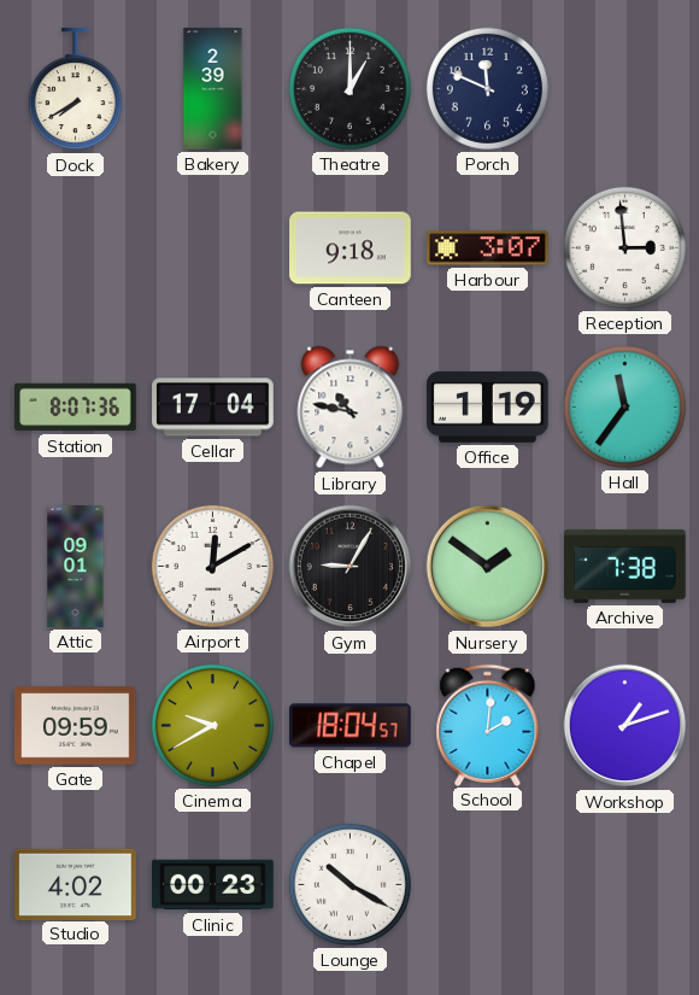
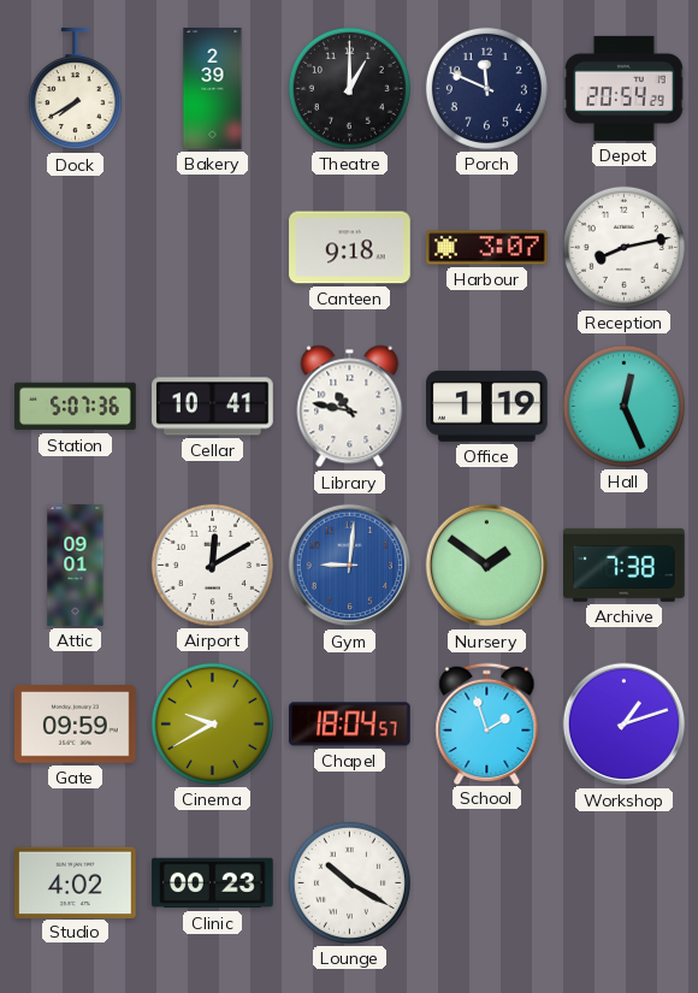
Depot: none -> 20:54 (625, 88)
Reception: 2:59 -> 8:13 (623, 247)
Station: 8:07 -> 5:07 (76, 407)
Cellar: 17:04 -> 10:41 (213, 407)
Hall: 11:36 -> 12:26 (623, 406)
Gym: 9:05 -> 9:01 (350, 566)
Gym dial: black -> blue (350, 566)
School: 2:01 -> 1:57 (487, 723)
